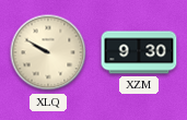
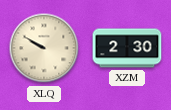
XZM: 9:30 -> 2:30 (127, 48)
